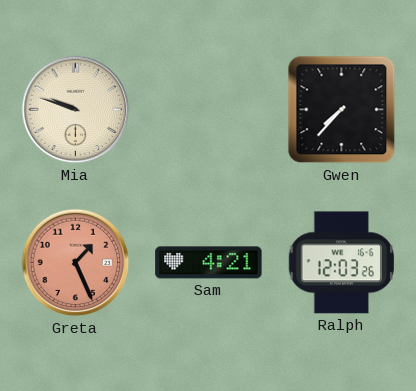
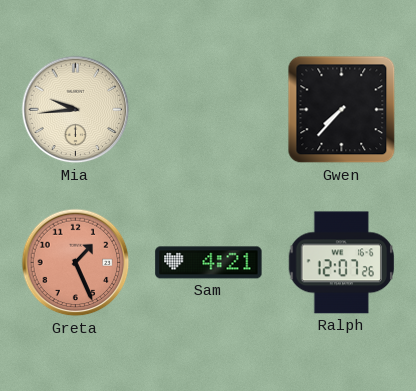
Mia: 9:48 -> 9:44 (76, 110)
Ralph: 12:03 -> 12:07 (342, 263)
